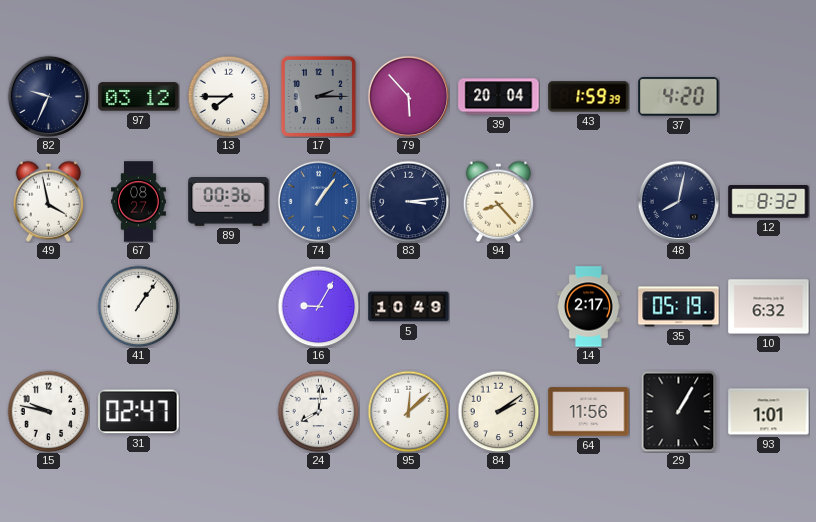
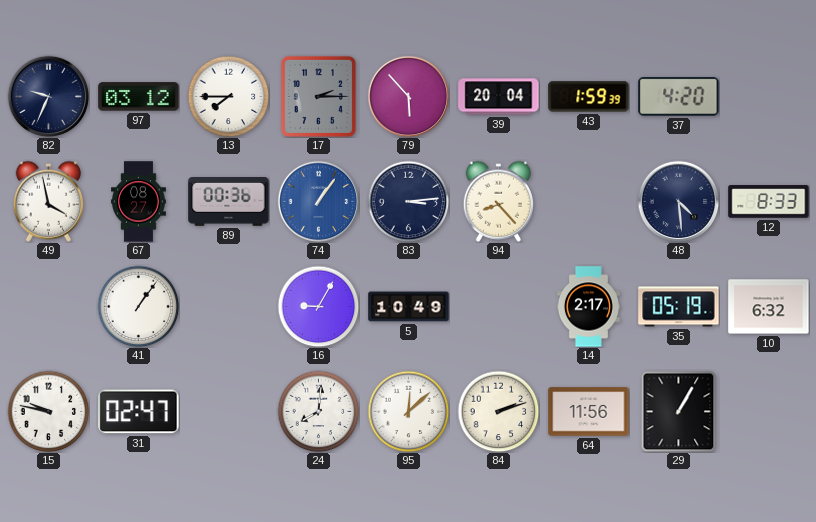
48: 8:02 -> 4:29 (678, 201)
12: 8:32 -> 8:33 (769, 202)
84: 2:09 -> 2:12 (498, 411)
93: 1:01 -> none (769, 412)
